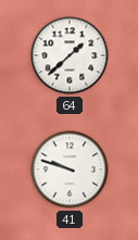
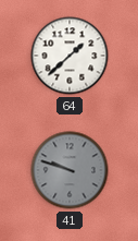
41 dial: white -> grey (70, 170)
